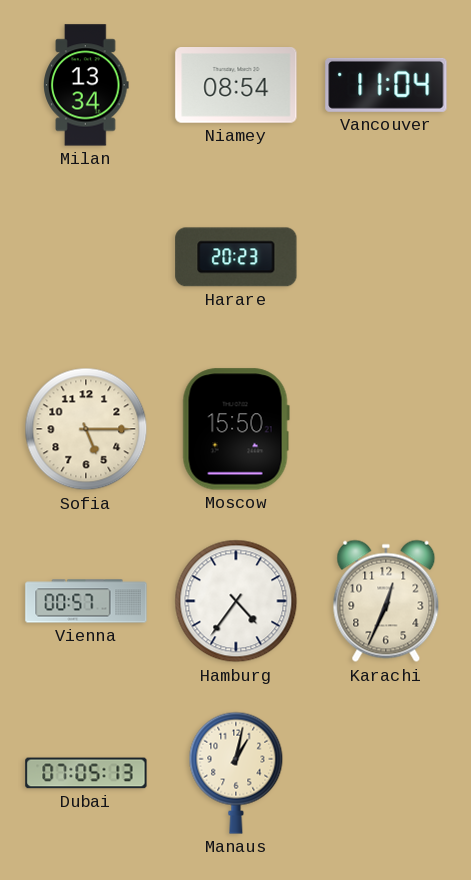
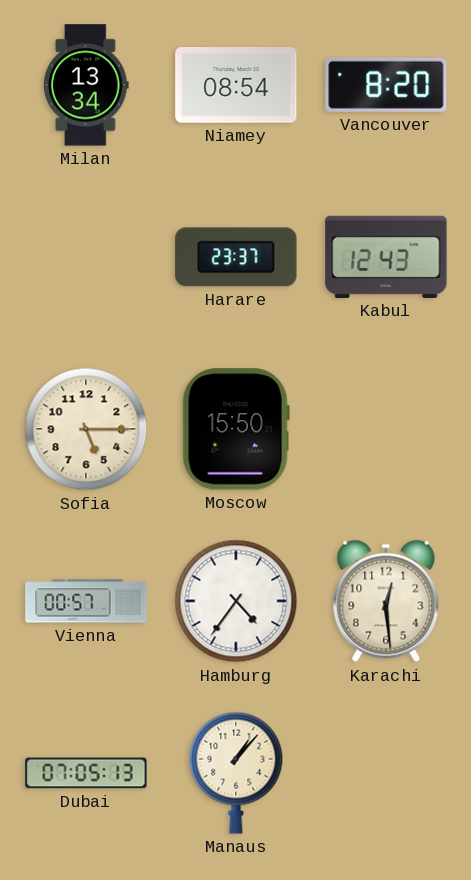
Vancouver: 11:04 -> 8:20 (386, 85)
Harare: 20:23 -> 23:37 (236, 257)
Kabul: none -> 12:43 (386, 257)
Karachi: 12:34 -> 12:29 (386, 601)
Manaus: 1:02 -> 1:07 (236, 773)
